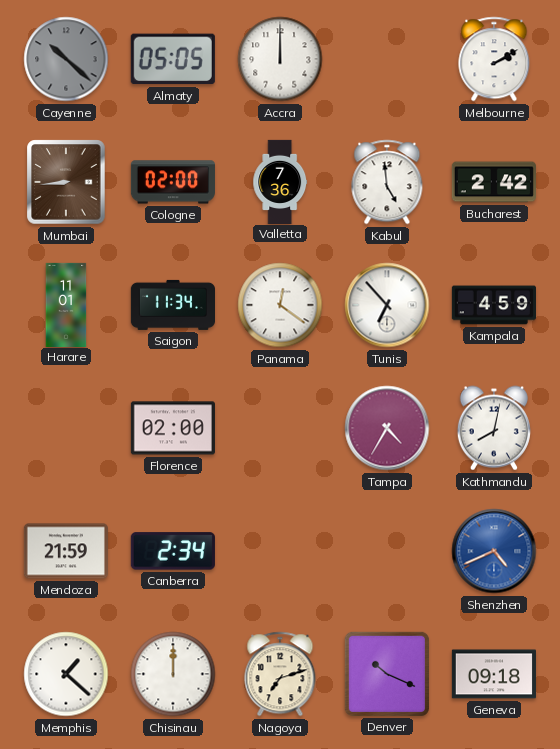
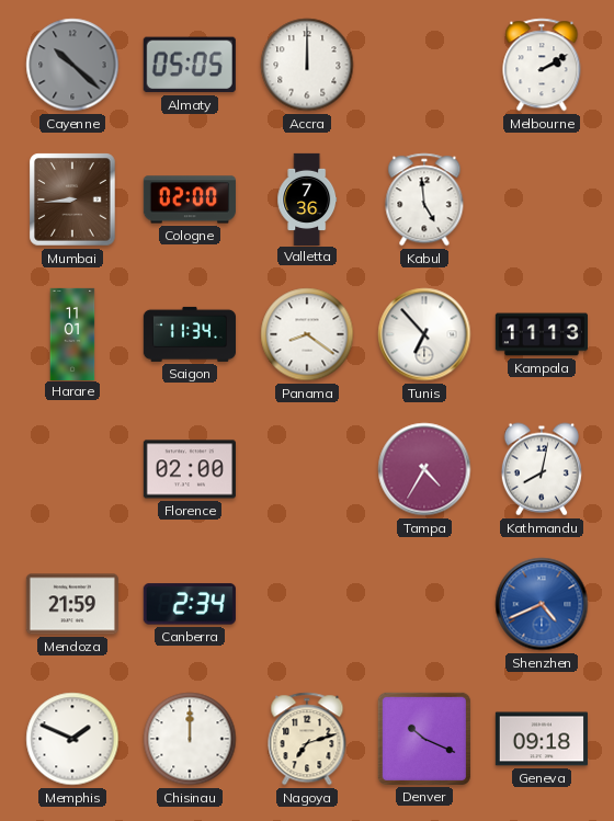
Bucharest: 2:42 -> none (494, 182)
Panama: 12:21 -> 8:21 (307, 334)
Kampala: 4:59 -> 11:13 (541, 334)
Memphis: 1:22 -> 1:49 (72, 739)
